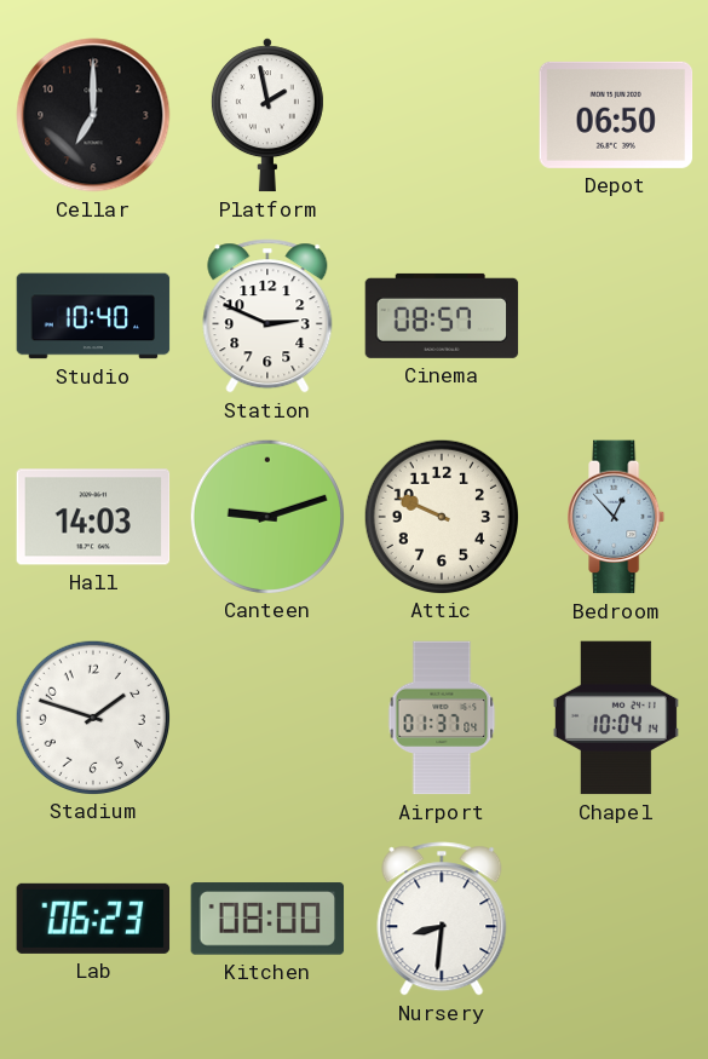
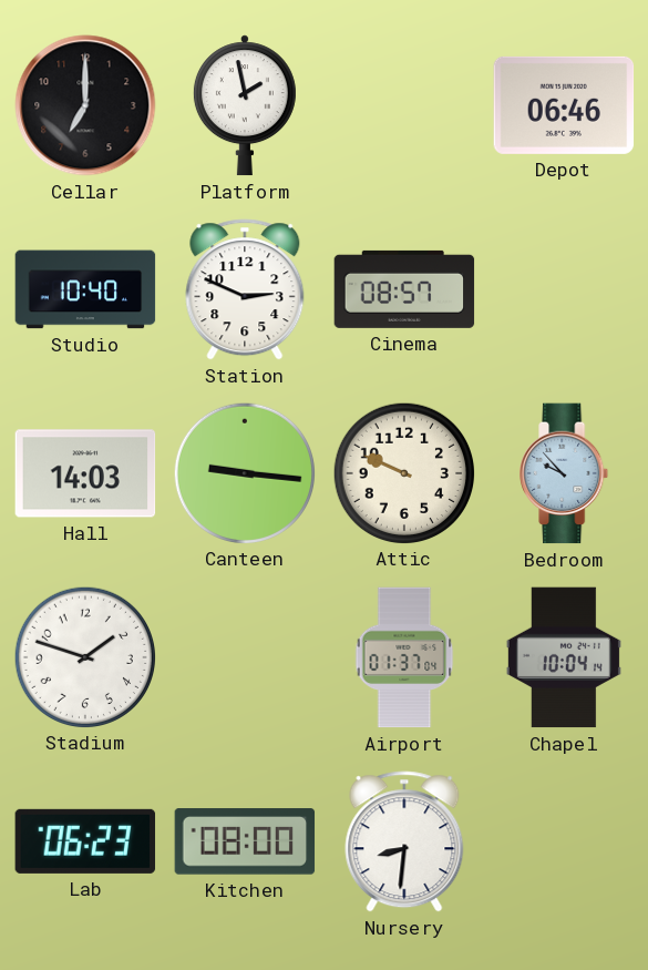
Depot: 06:50 -> 06:46 (564, 105)
Canteen: 9:12 -> 9:16 (244, 472)
Bedroom: 12:53 -> 9:53 (565, 473)
